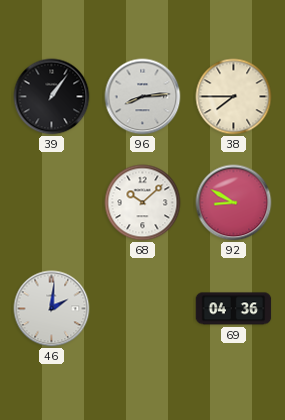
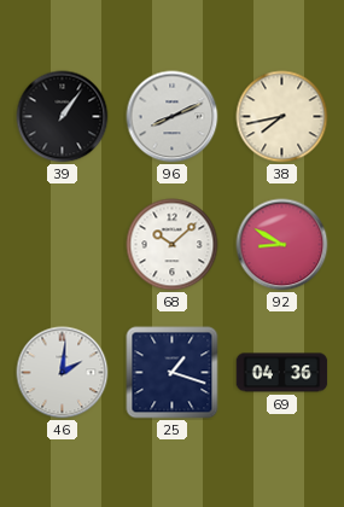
96: 8:14 -> 8:11 (173, 117)
38: 7:45 -> 7:43 (282, 117)
25: none -> 1:18 (173, 373)
